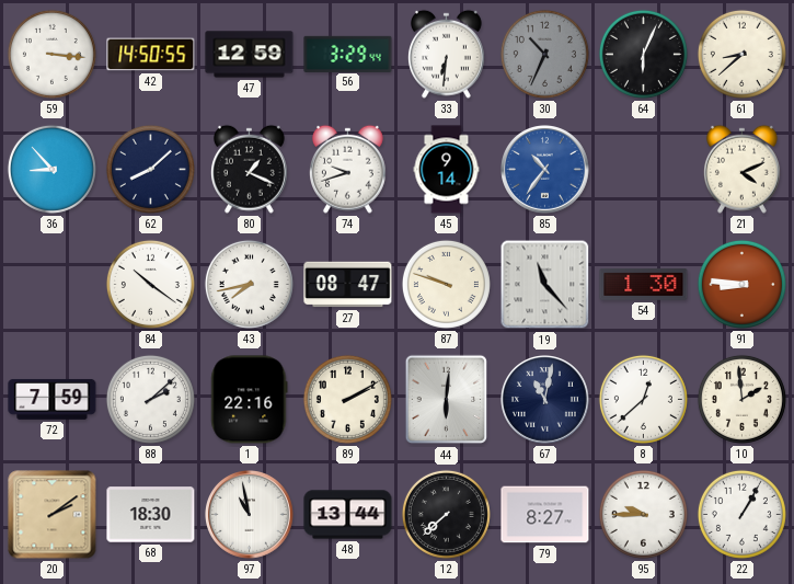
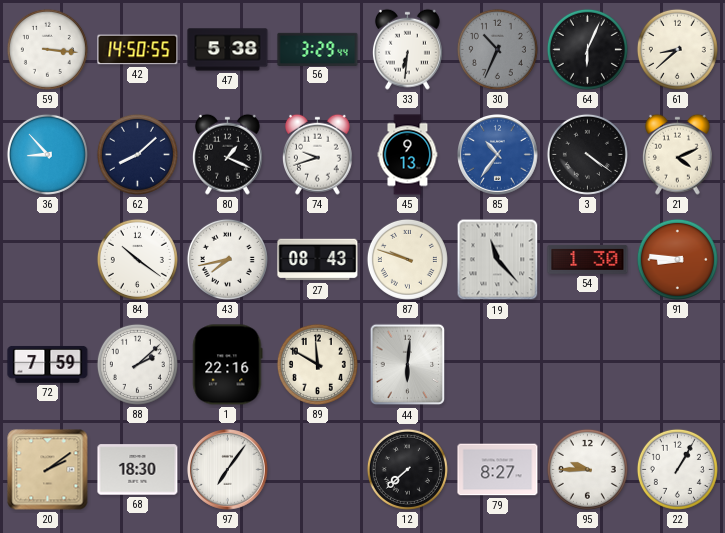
47: 12:59 -> 5:38 (228, 50)
45: 9:14 -> 9:13 (408, 155)
3: none -> 4:21 (587, 154)
27: 08:47 -> 08:43 (318, 260)
89: 2:10 -> 11:50 (317, 364)
67: 11:02 -> none (545, 400)
8: 12:38 -> none (643, 399)
10: 1:59 -> none (741, 399)
97: 10:58 -> 7:06 (228, 470)
48: 13:44 -> none (348, 515)
